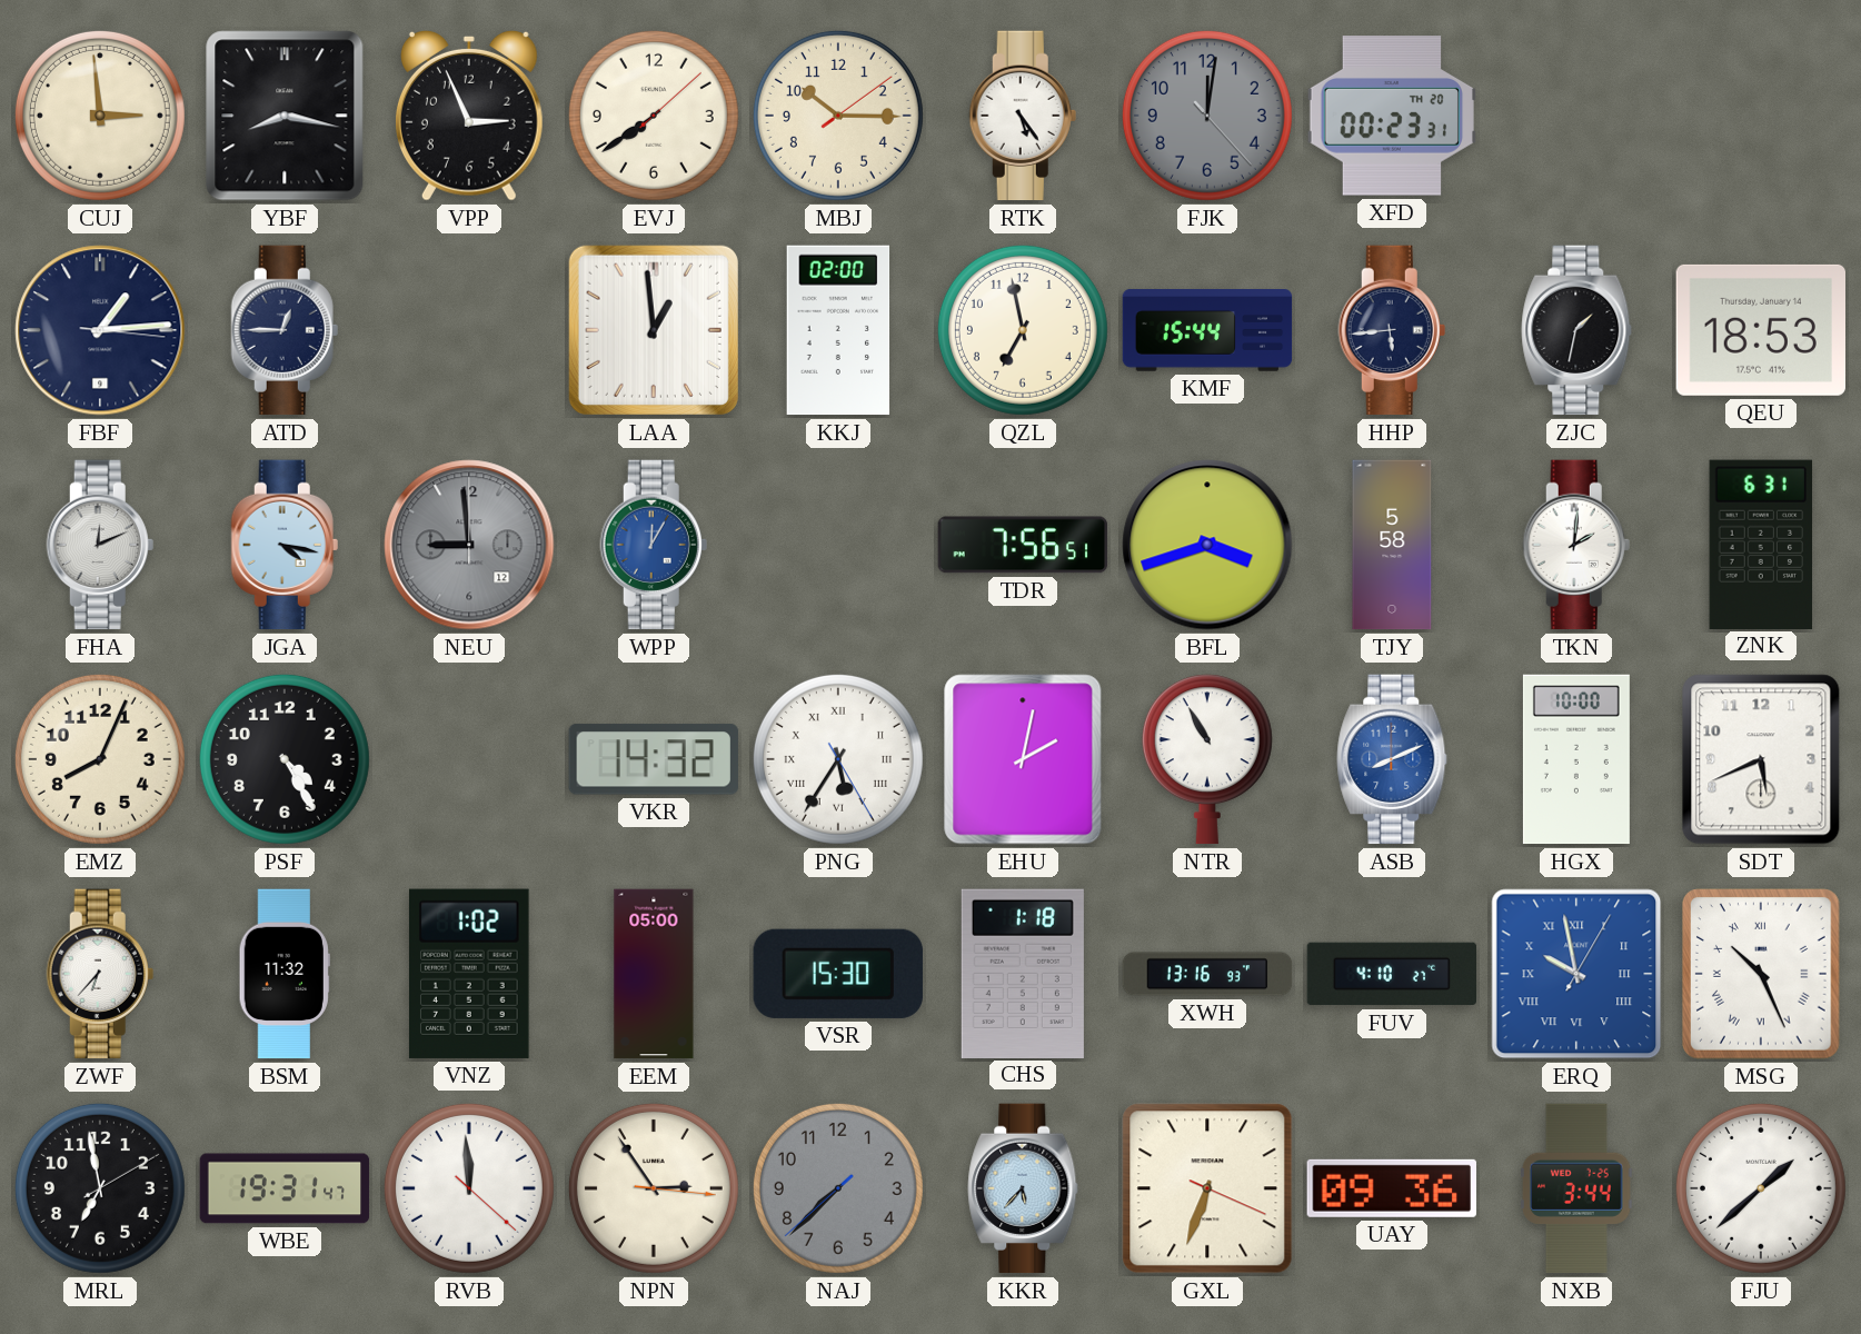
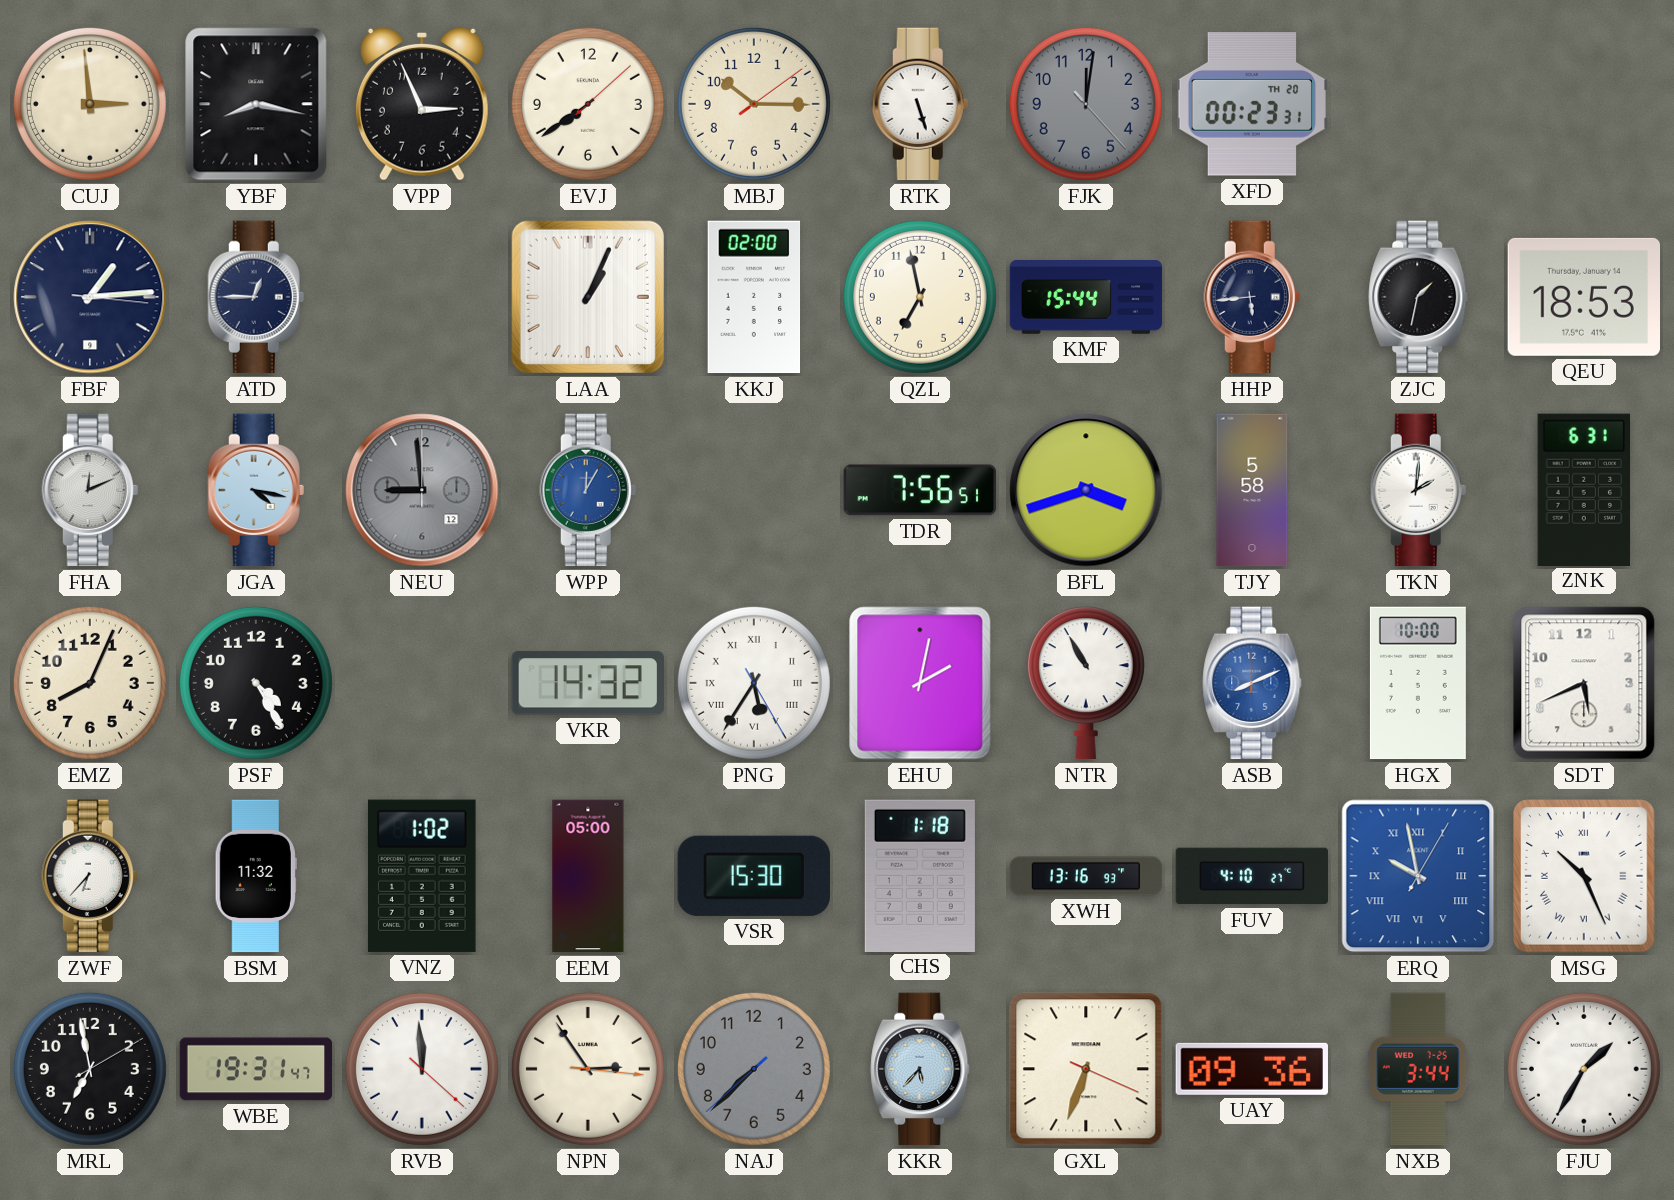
RTK: 5:24 -> 5:27 (920, 104)
LAA: 12:59 -> 1:04 (588, 297)
FJU: 1:38 -> 1:35 (1584, 1069)
